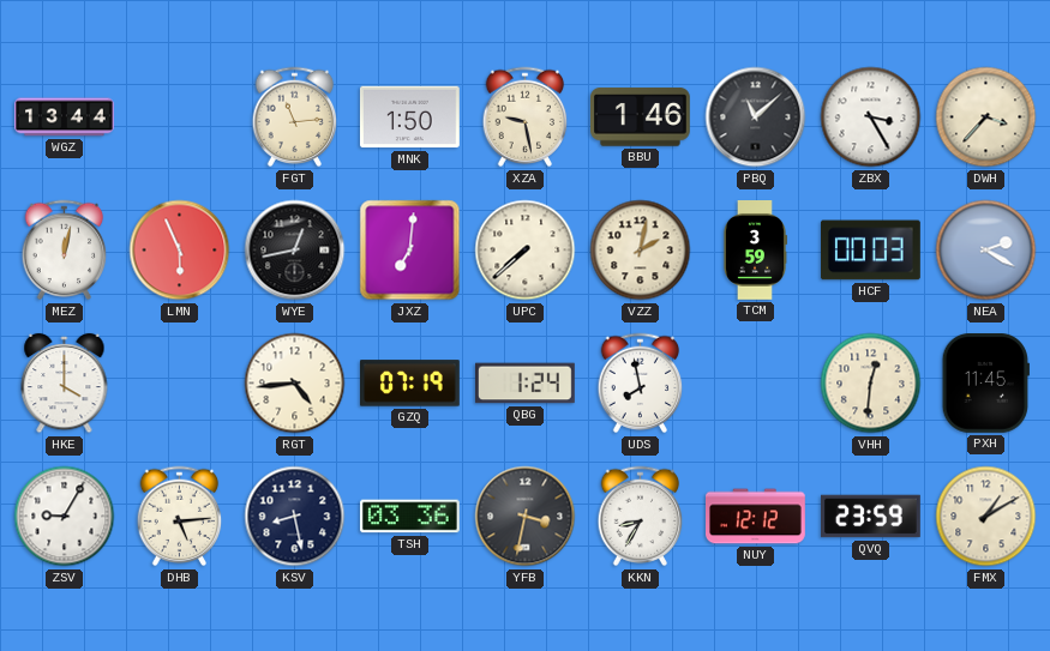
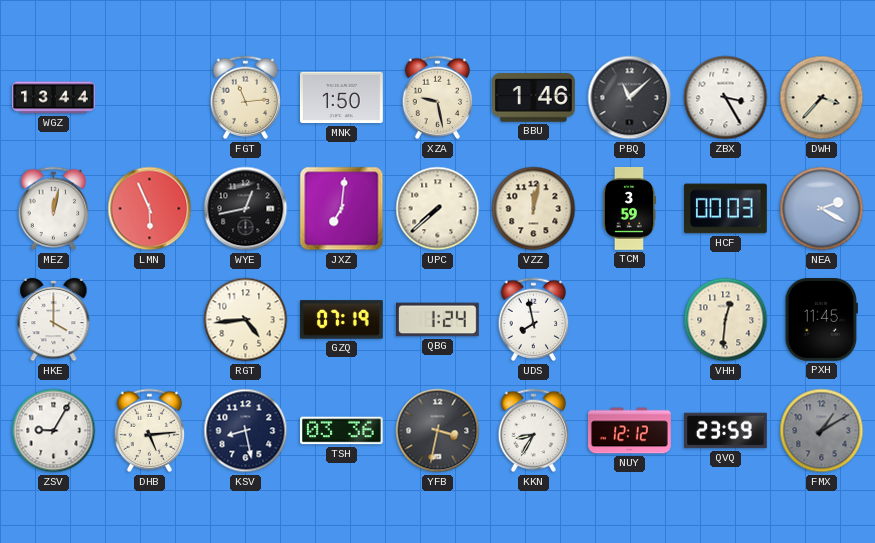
VZZ: 2:02 -> 12:02 (534, 209)
FMX dial: cream -> grey (822, 431)
